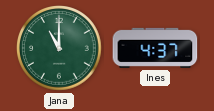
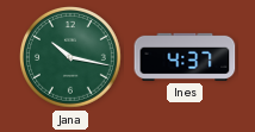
Jana: 11:00 -> 10:17 (71, 58)
